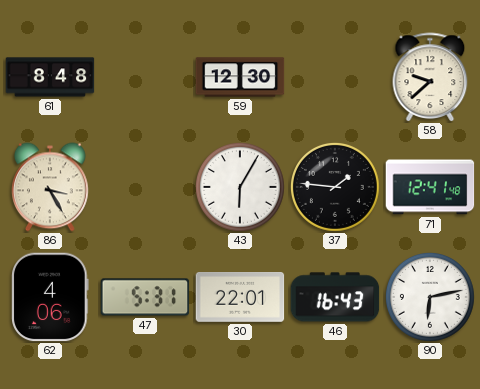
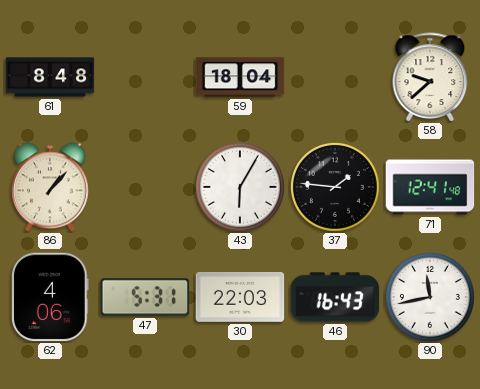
59: 12:30 -> 18:04 (240, 77)
86: 3:25 -> 1:07 (50, 187)
30: 22:01 -> 22:03 (240, 298)
90: 6:13 -> 11:43 (430, 297)
